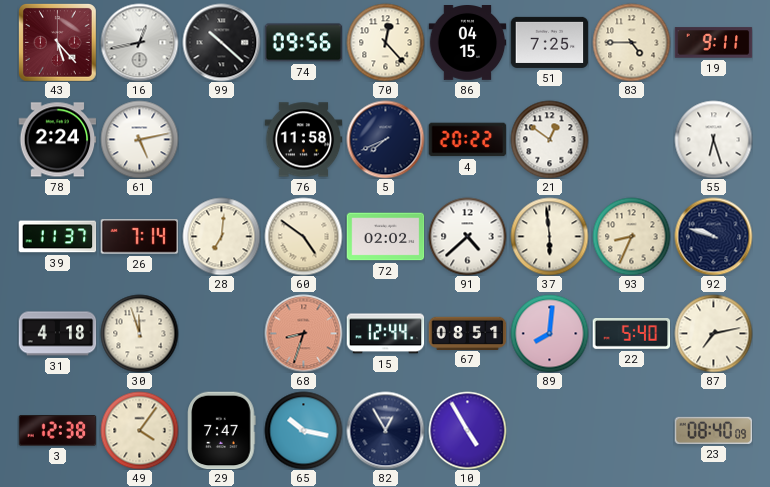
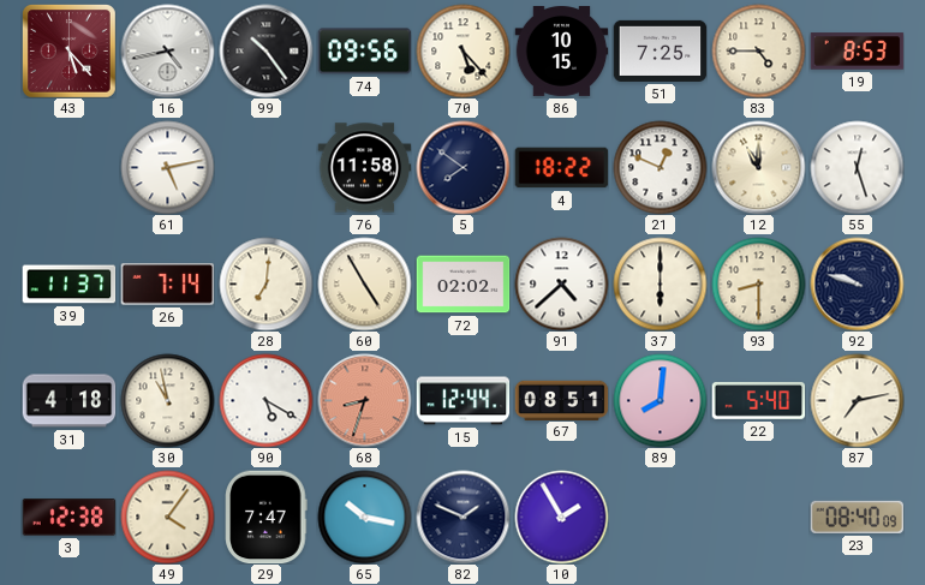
16: 12:43 -> 4:43 (167, 50)
99: 10:22 -> 10:24 (265, 50)
70: 12:23 -> 5:23 (462, 50)
86: 04:15 -> 10:15 (561, 52)
19: 9:11 -> 8:53 (857, 52)
78: 2:24 -> none (57, 140)
5: 7:41 -> 7:51 (462, 167)
4: 20:22 -> 18:22 (561, 168)
21: 12:51 -> 12:49 (660, 167)
12: none -> 11:00 (758, 167)
55: 6:27 -> 12:27 (857, 167)
60: 4:51 -> 4:55 (364, 283)
37: 5:59 -> 6:00 (660, 283)
93: 8:34 -> 8:30 (758, 283)
30: 11:57 -> 10:58 (167, 400)
90: none -> 5:20 (265, 400)
82: 12:55 -> 1:49 (462, 517)
10: 4:55 -> 1:55 (561, 517)
